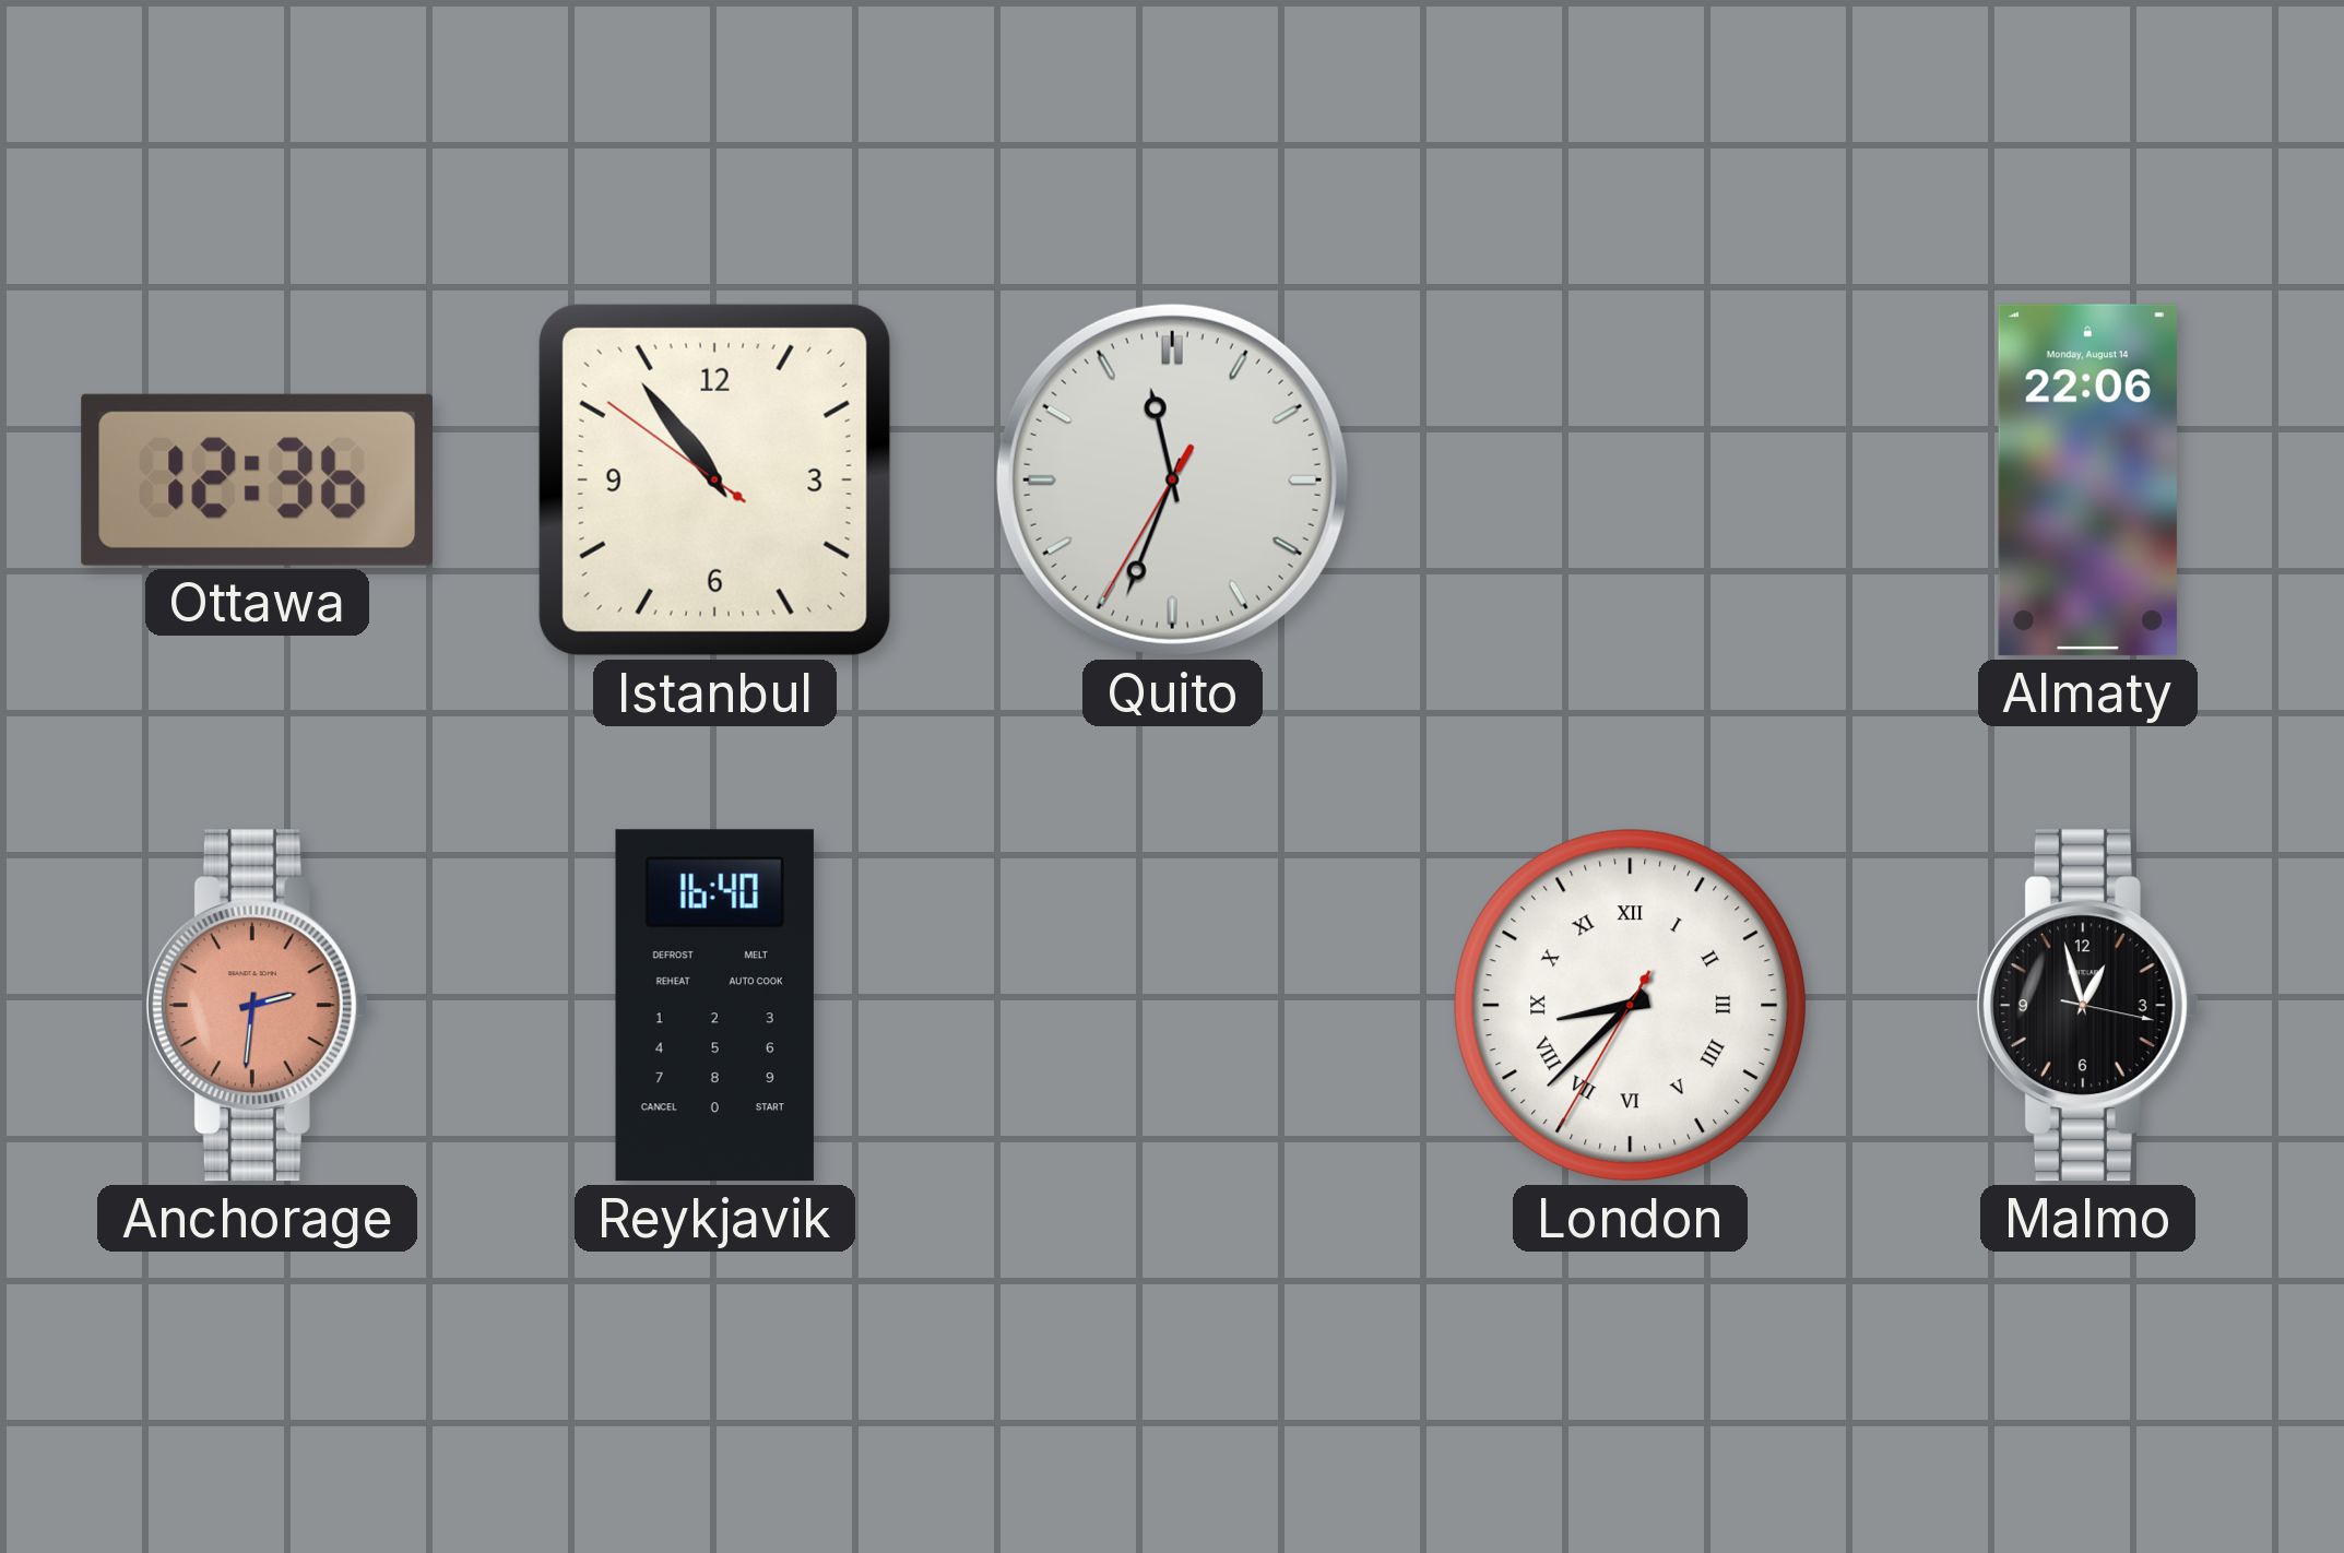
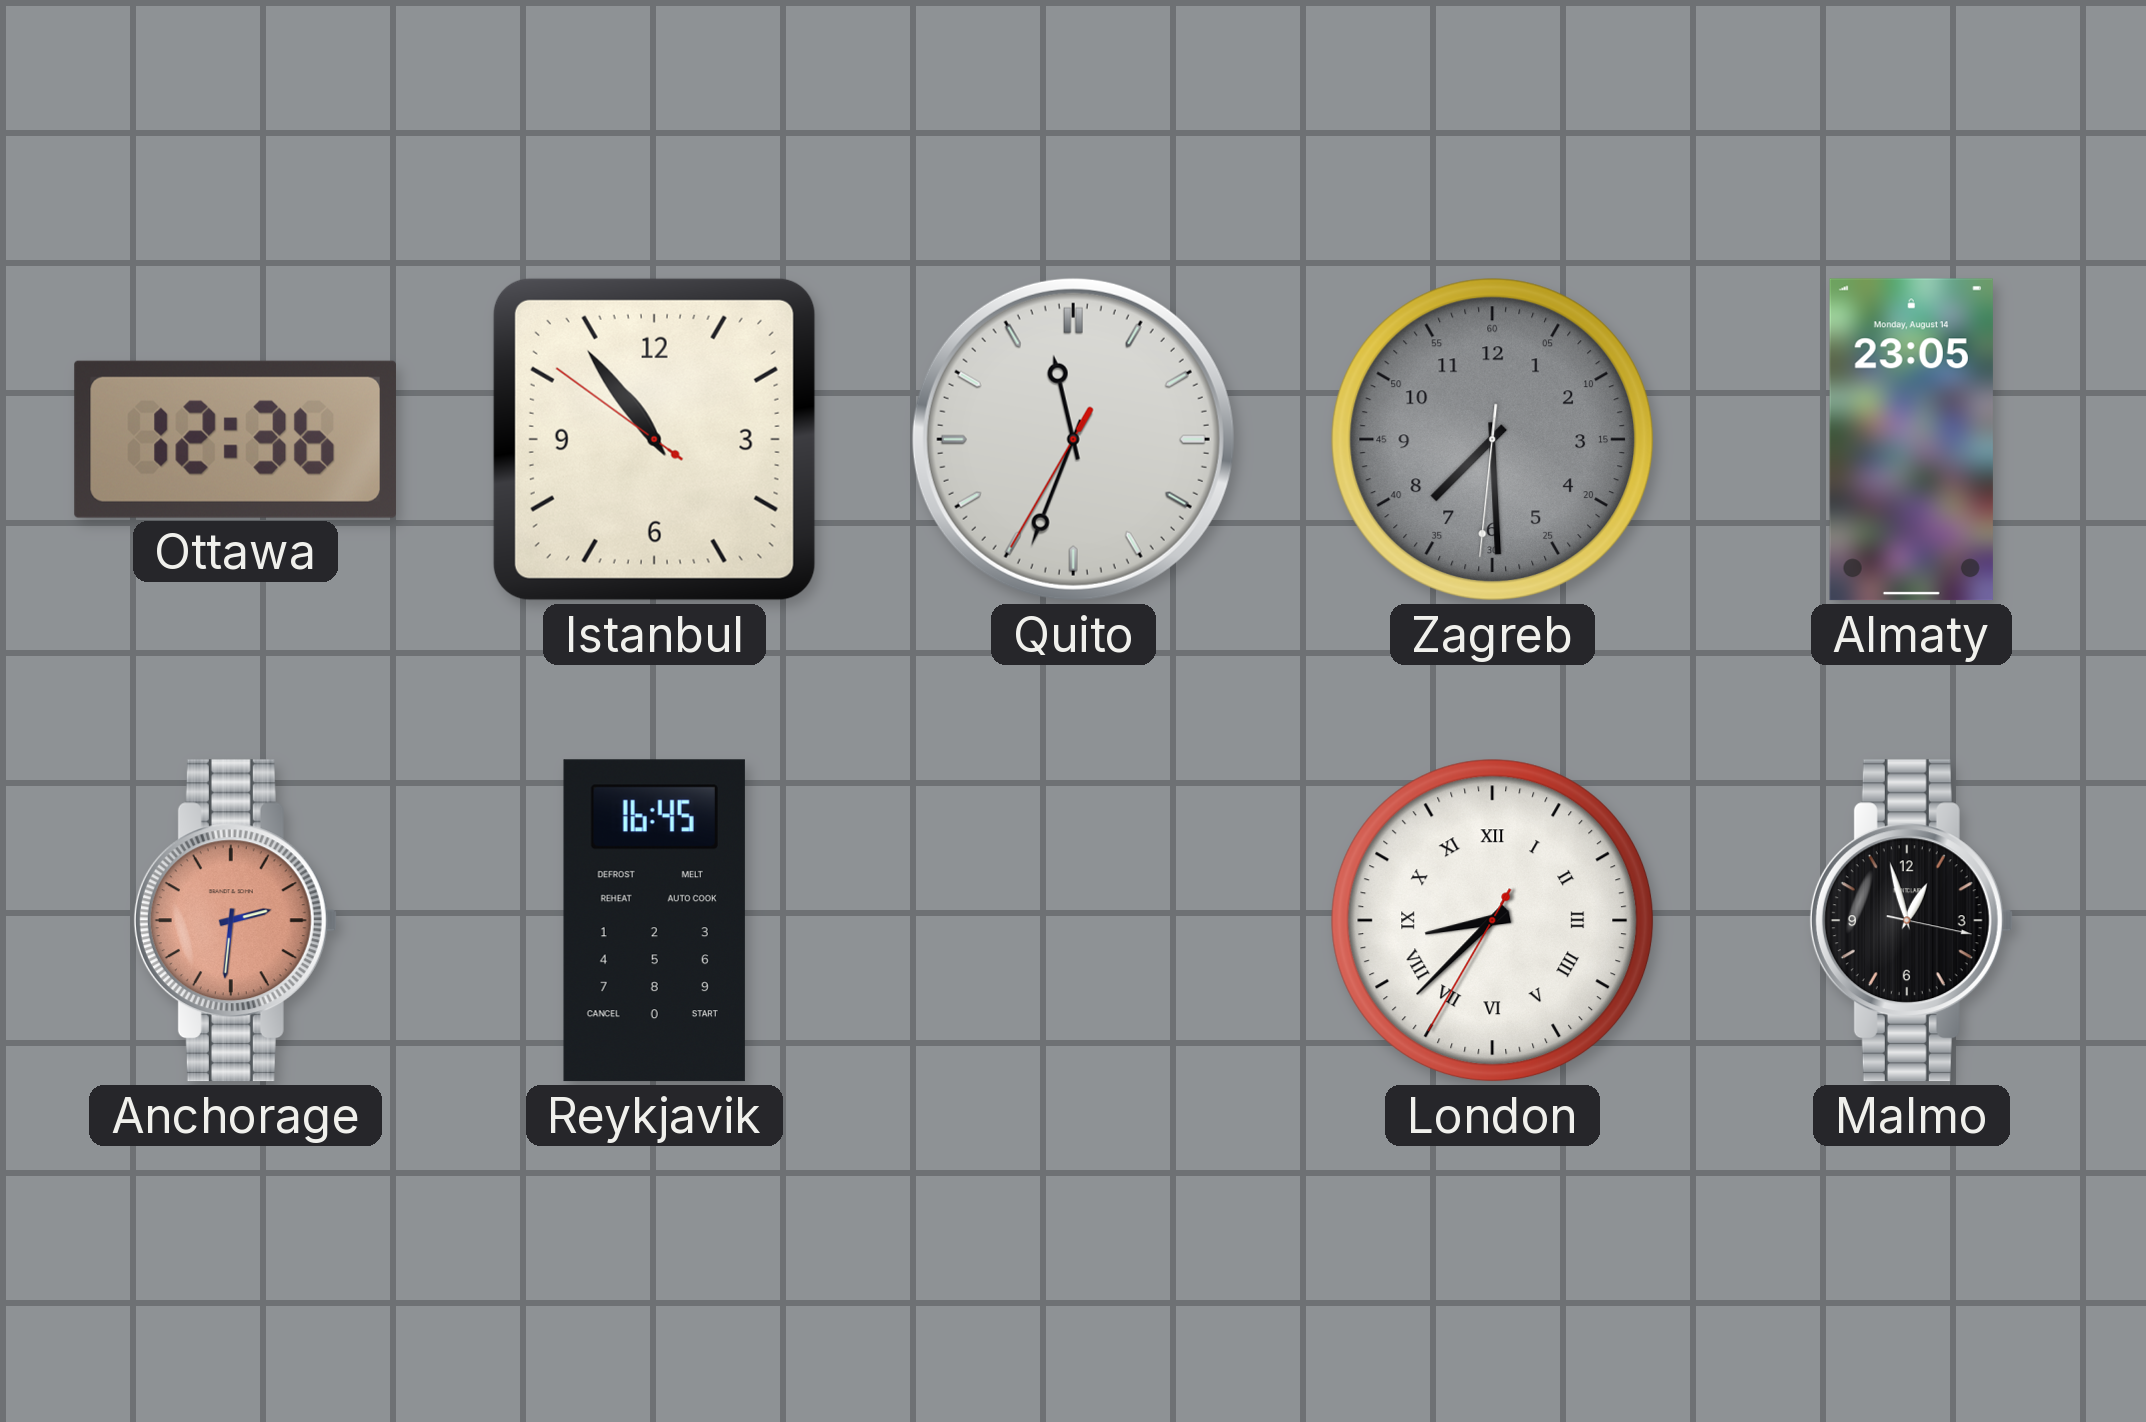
Zagreb: none -> 7:29 (1493, 440)
Almaty: 22:06 -> 23:05 (1911, 440)
Reykjavik: 16:40 -> 16:45 (654, 921)
